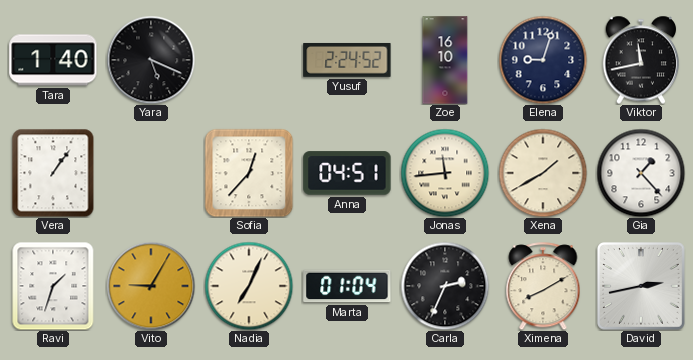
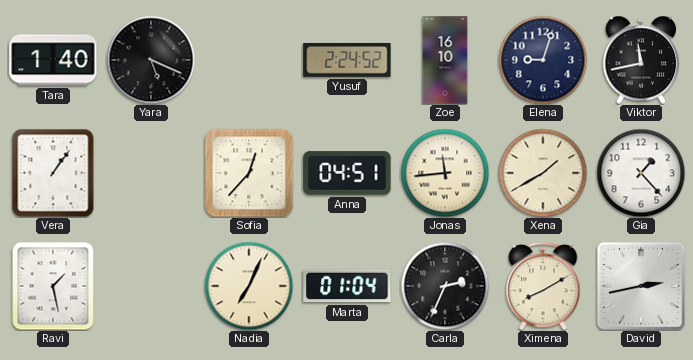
Ravi: 1:33 -> 1:28 (53, 286)
Vito: 9:05 -> none (151, 286)
